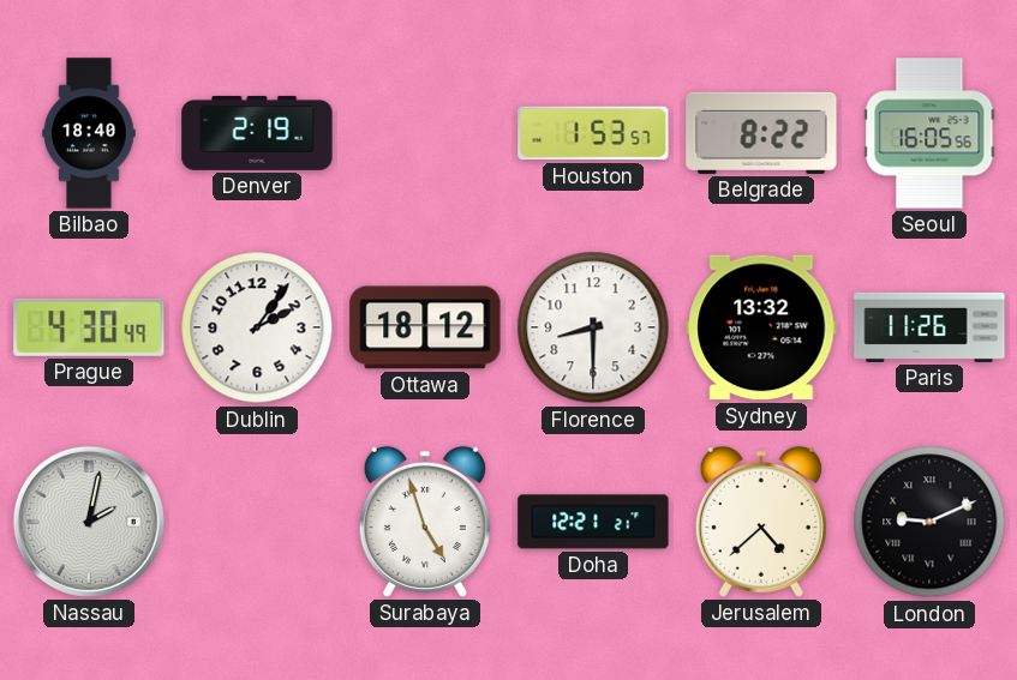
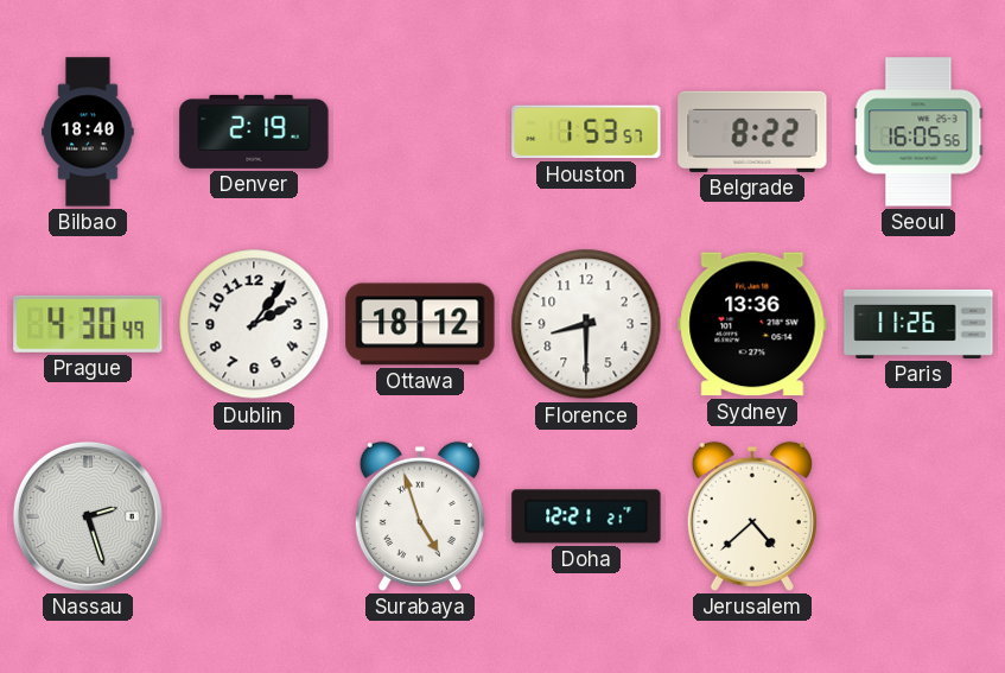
Sydney: 13:32 -> 13:36 (752, 324)
Nassau: 2:02 -> 2:27 (88, 516)
London: 9:11 -> none (929, 522)
